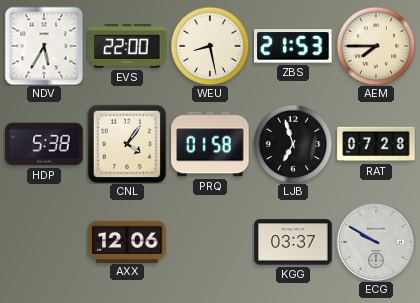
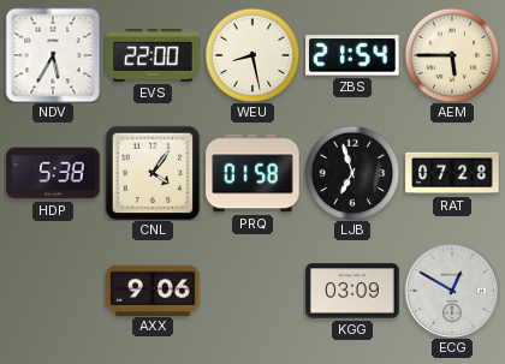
ZBS: 21:53 -> 21:54 (352, 55)
AEM: 7:45 -> 5:45 (452, 55)
AXX: 12:06 -> 9:06 (153, 290)
KGG: 03:37 -> 03:09 (352, 291)
ECG: 9:50 -> 12:50 (452, 291)
